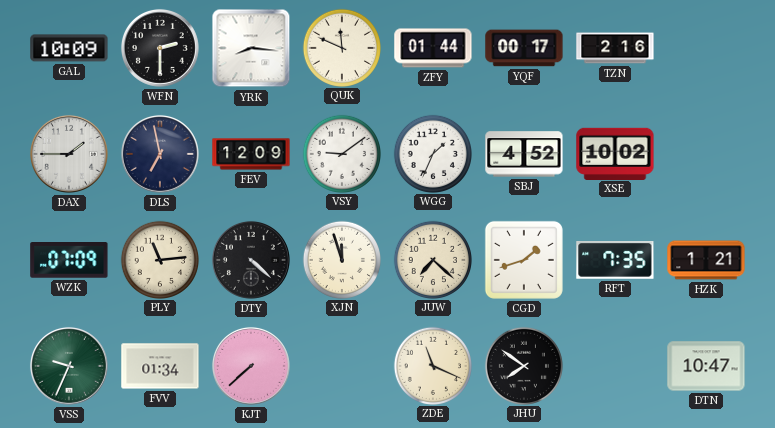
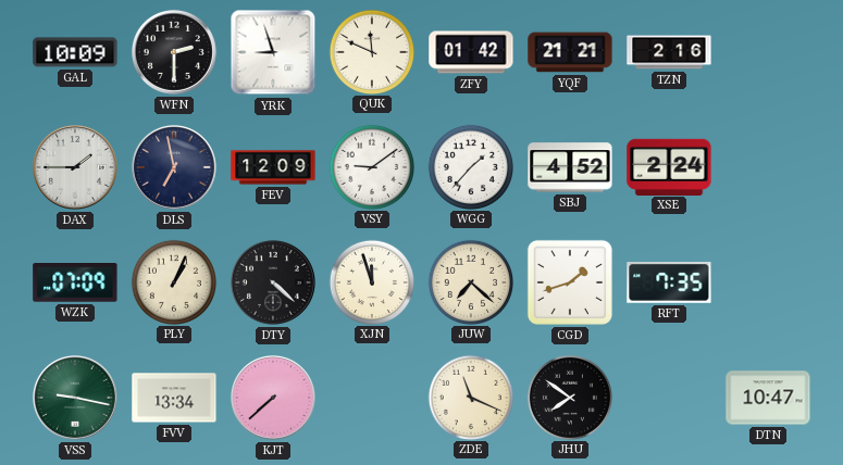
YRK: 8:16 -> 8:57 (273, 52)
ZFY: 01:44 -> 01:42 (471, 52)
YQF: 00:17 -> 21:21 (570, 52)
WGG: 1:34 -> 1:37 (470, 166)
XSE: 10:02 -> 2:24 (669, 166)
PLY: 11:14 -> 1:04 (173, 281)
HZK: 1:21 -> none (706, 260)
VSS: 9:34 -> 9:17 (75, 398)
FVV: 01:34 -> 13:34 (174, 398)
